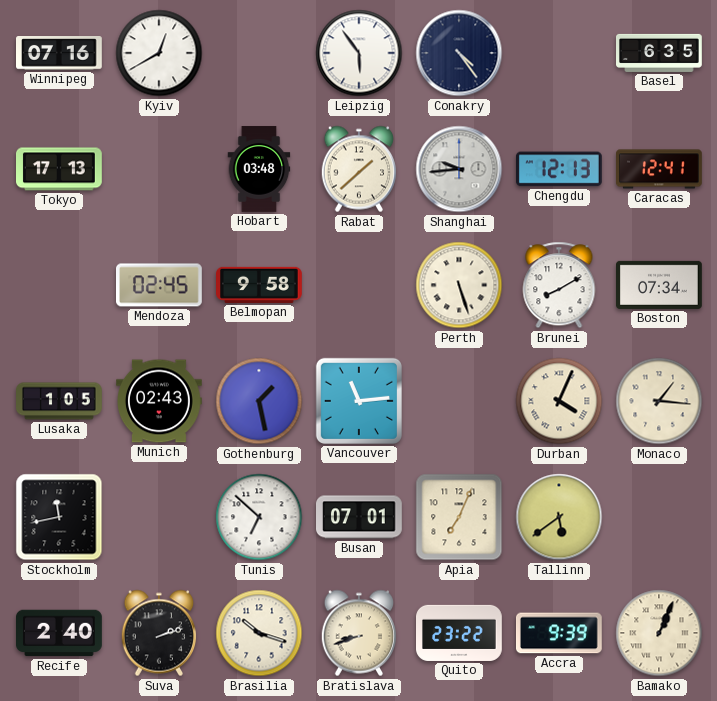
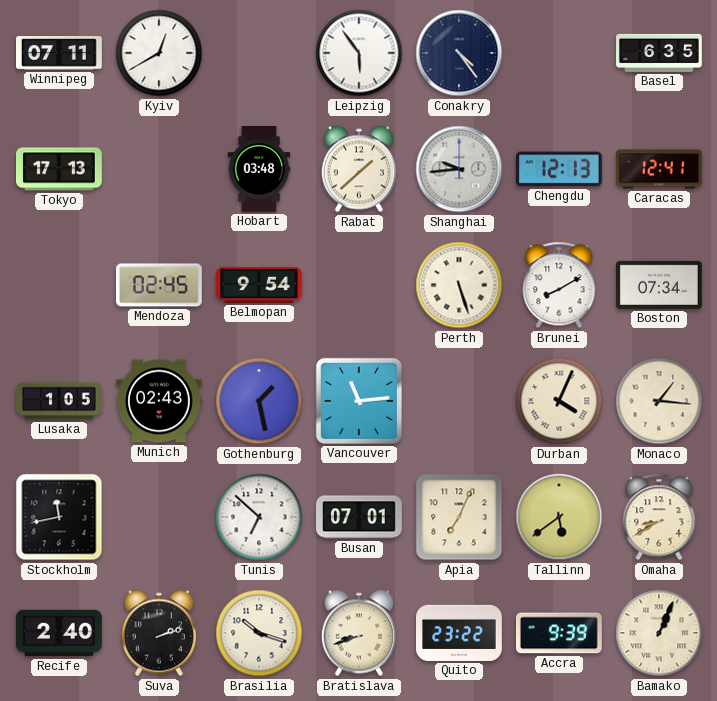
Winnipeg: 07:16 -> 07:11 (60, 53)
Belmopan: 9:58 -> 9:54 (260, 285)
Omaha: none -> 8:40 (659, 517)
